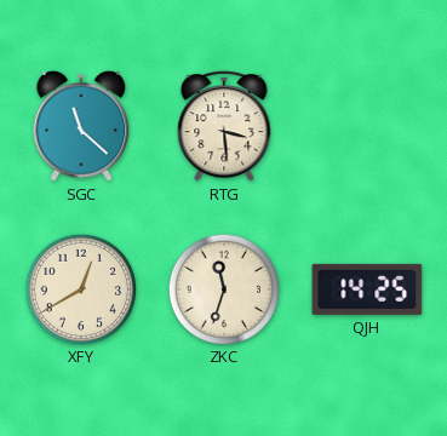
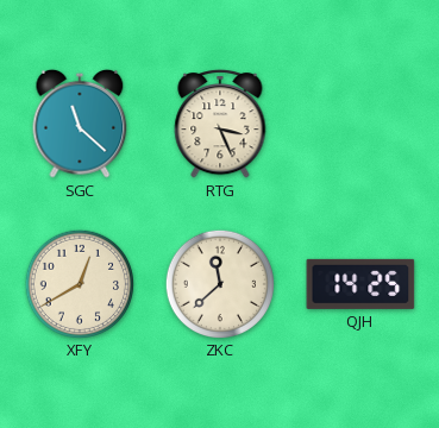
RTG: 3:29 -> 3:26 (220, 125)
ZKC: 11:33 -> 11:38 (219, 283)
